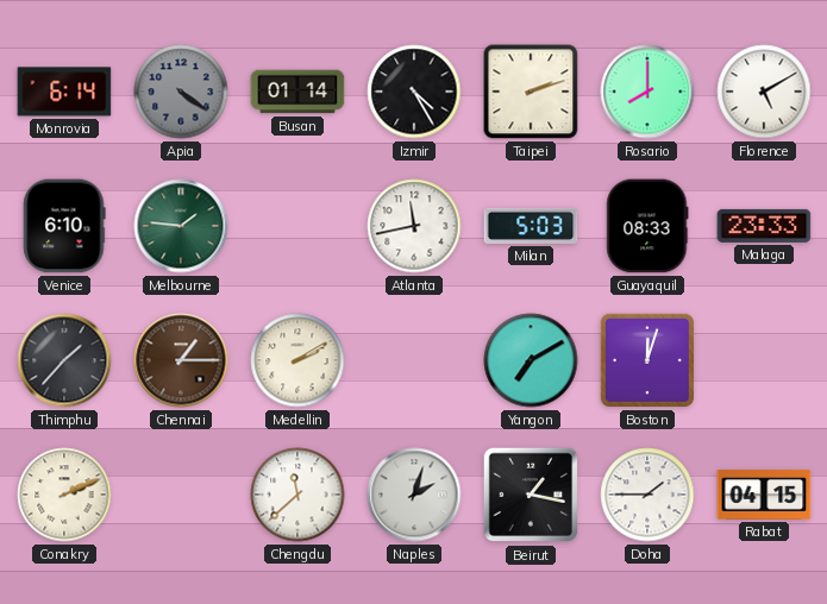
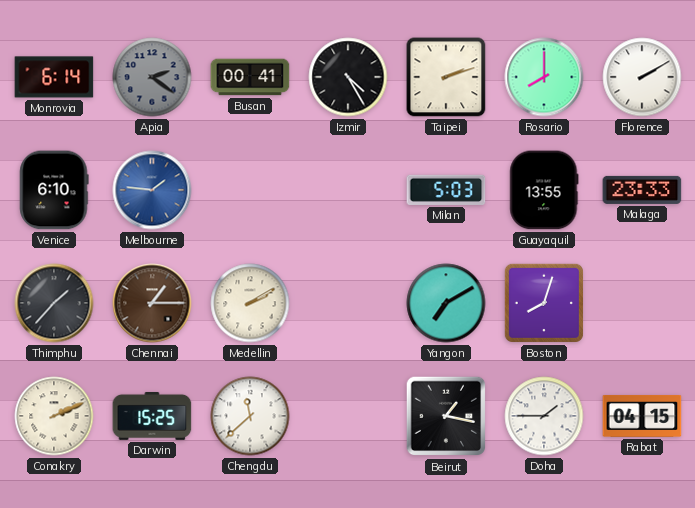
Apia: 4:21 -> 2:21 (152, 77)
Busan: 01:14 -> 00:41 (250, 77)
Florence: 5:10 -> 2:10 (642, 77)
Melbourne dial: green -> blue (152, 190)
Atlanta: 11:43 -> none (414, 226)
Guayaquil: 08:33 -> 13:55 (544, 190)
Boston: 12:03 -> 8:03 (544, 303)
Darwin: none -> 15:25 (152, 416)
Naples: 2:03 -> none (414, 495)
